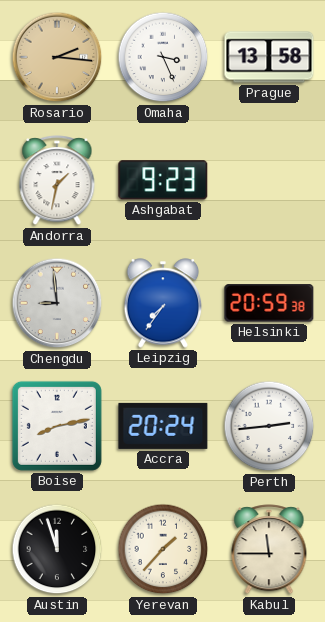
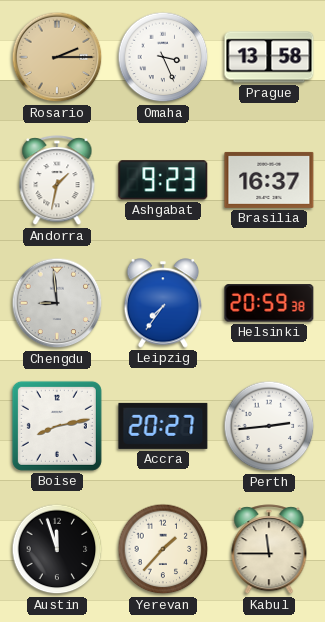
Rosario: 2:16 -> 2:15 (57, 57)
Brasilia: none -> 16:37 (269, 180)
Accra: 20:24 -> 20:27 (163, 426)
